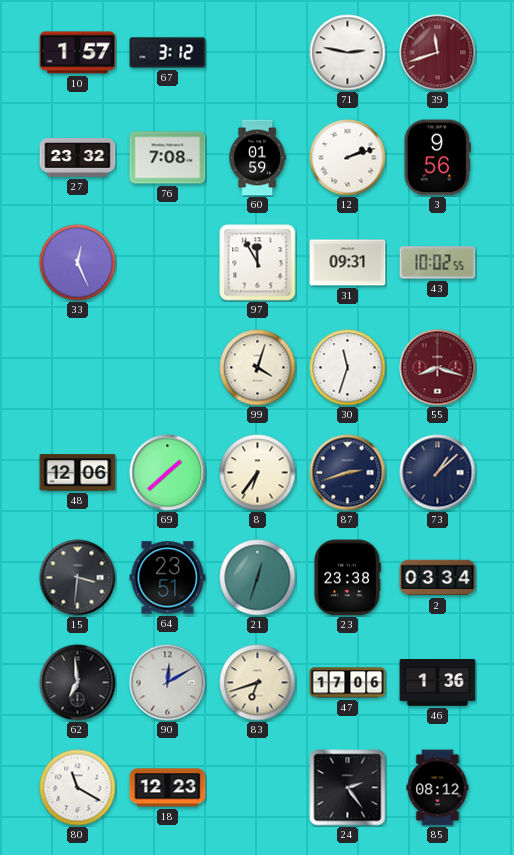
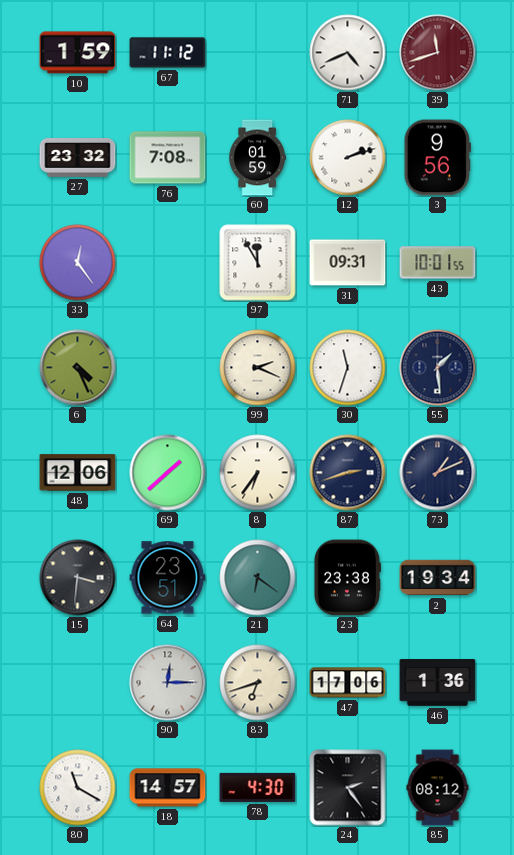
10: 1:57 -> 1:59 (78, 53)
67: 3:12 -> 11:12 (168, 53)
71: 2:47 -> 4:41 (348, 53)
33: 12:26 -> 12:24 (78, 263)
43: 10:02 -> 10:01 (438, 263)
6: none -> 4:26 (78, 368)
99: 4:03 -> 2:19 (258, 368)
55: 8:18 -> 1:29 (438, 368)
55 dial: burgundy -> navy (438, 368)
73: 1:08 -> 1:11 (438, 473)
21: 12:33 -> 6:21 (258, 578)
2: 03:34 -> 19:34 (438, 578)
62: 6:59 -> none (78, 683)
90: 12:10 -> 12:15 (168, 683)
18: 12:23 -> 14:57 (168, 788)
78: none -> 4:30 (258, 787)
